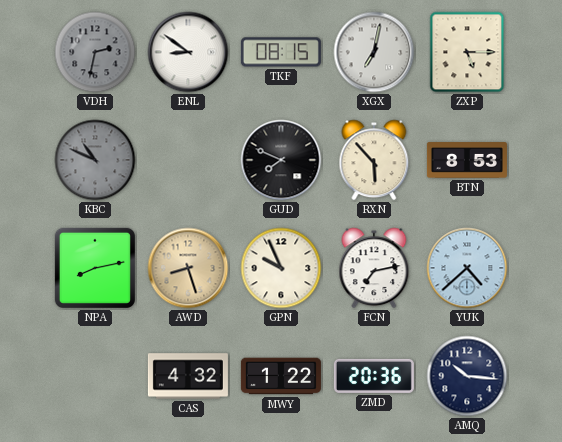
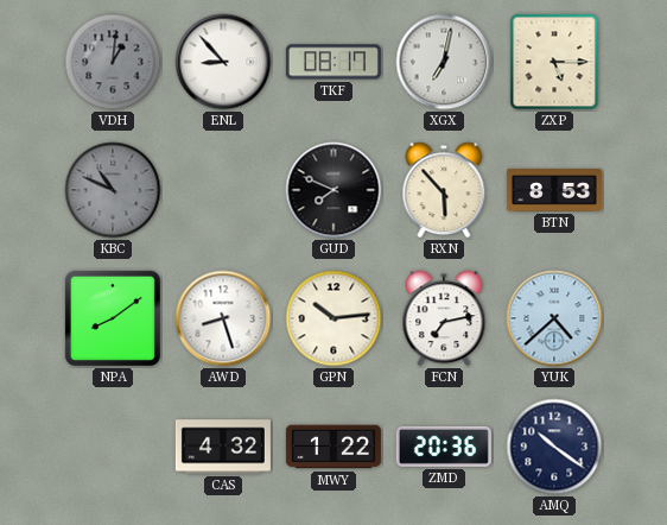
VDH: 2:32 -> 1:01 (113, 62)
ENL: 8:51 -> 8:53 (223, 62)
TKF: 08:15 -> 08:17 (333, 62)
NPA: 8:13 -> 8:09 (113, 318)
AWD dial: champagne -> white (223, 318)
GPN: 9:56 -> 10:14 (333, 318)
AMQ: 10:16 -> 10:21 (554, 447)
